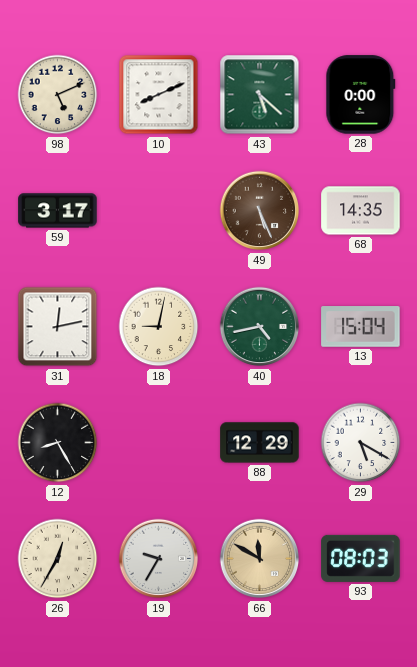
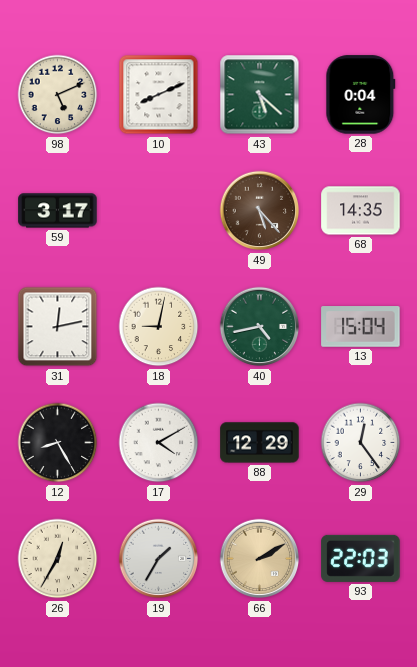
28: 0:00 -> 0:04 (361, 95)
49: 5:26 -> 5:23 (260, 211)
17: none -> 4:10 (159, 443)
29: 5:20 -> 12:24 (361, 443)
19: 9:35 -> 1:35 (159, 559)
66: 11:50 -> 2:10 (260, 559)
93: 08:03 -> 22:03 (361, 558)
